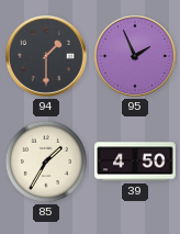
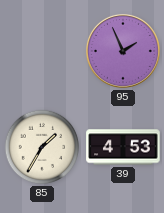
94: 1:30 -> none (46, 56)
39: 4:50 -> 4:53 (123, 147)
